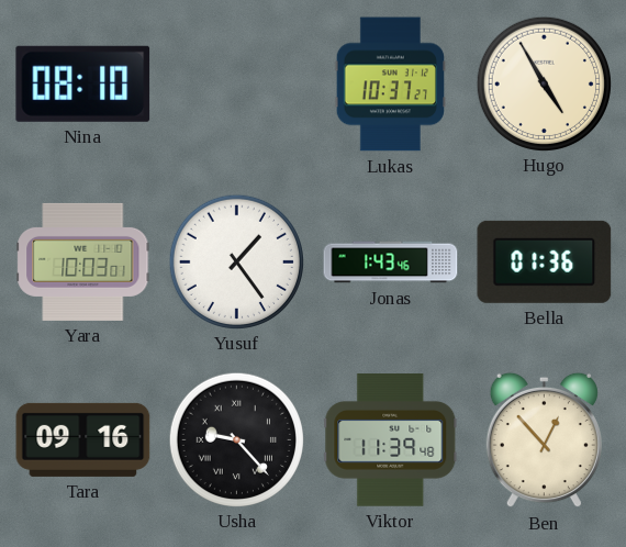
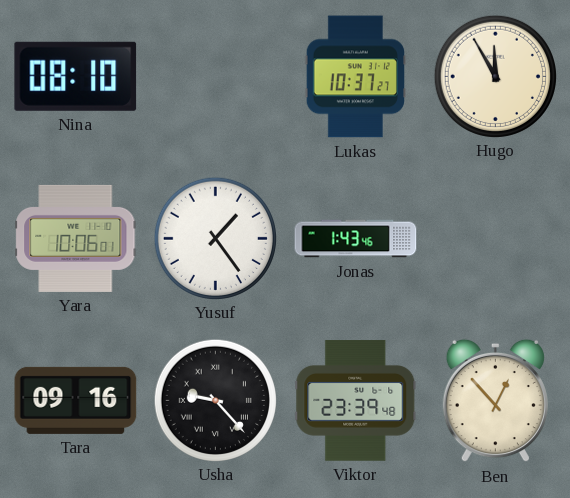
Hugo: 4:55 -> 11:55 (495, 76)
Yara: 10:03 -> 10:06 (76, 238)
Bella: 01:36 -> none (545, 261)
Viktor: 11:39 -> 23:39 (356, 401)
